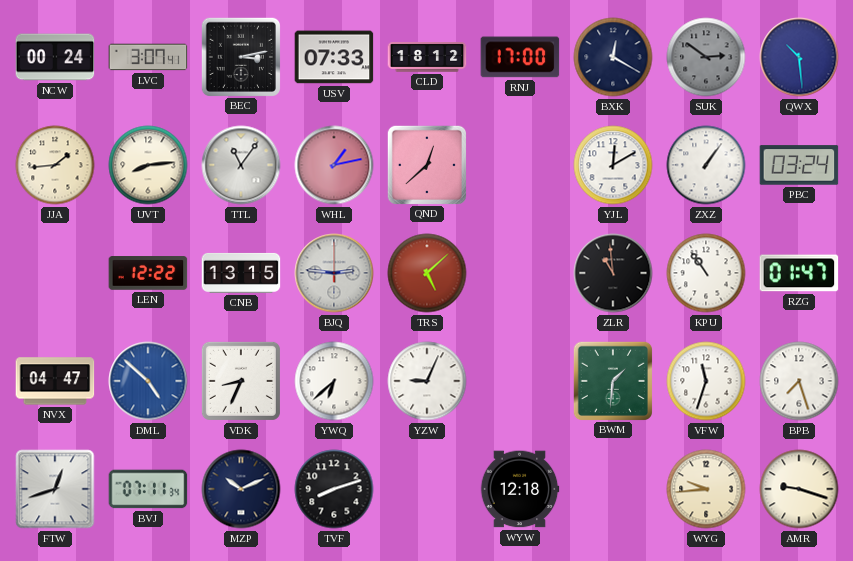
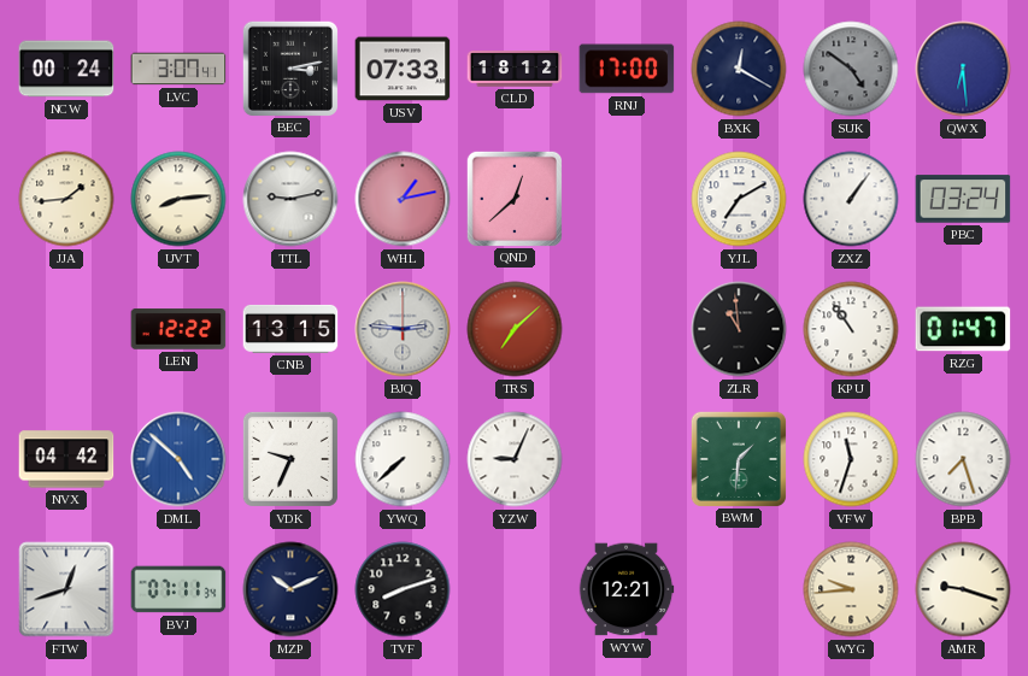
SUK: 2:51 -> 4:51 (851, 69)
QWX: 10:29 -> 6:29 (963, 69)
TTL: 11:06 -> 9:13 (290, 199)
YJL: 12:10 -> 7:10 (739, 199)
TRS: 5:08 -> 7:08 (515, 329)
NVX: 04:47 -> 04:42 (66, 459)
VDK: 8:34 -> 9:34 (290, 459)
YWQ: 6:38 -> 7:38 (403, 459)
WYW: 12:18 -> 12:21 (627, 589)
